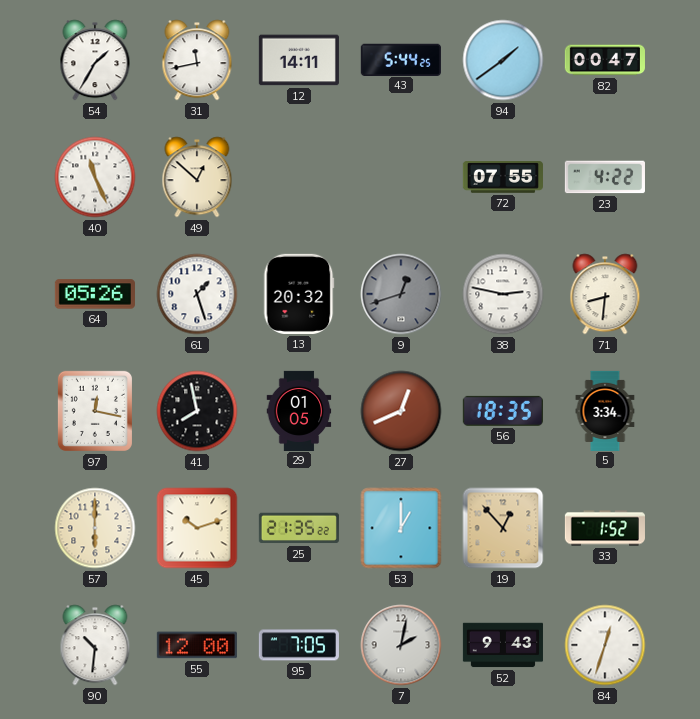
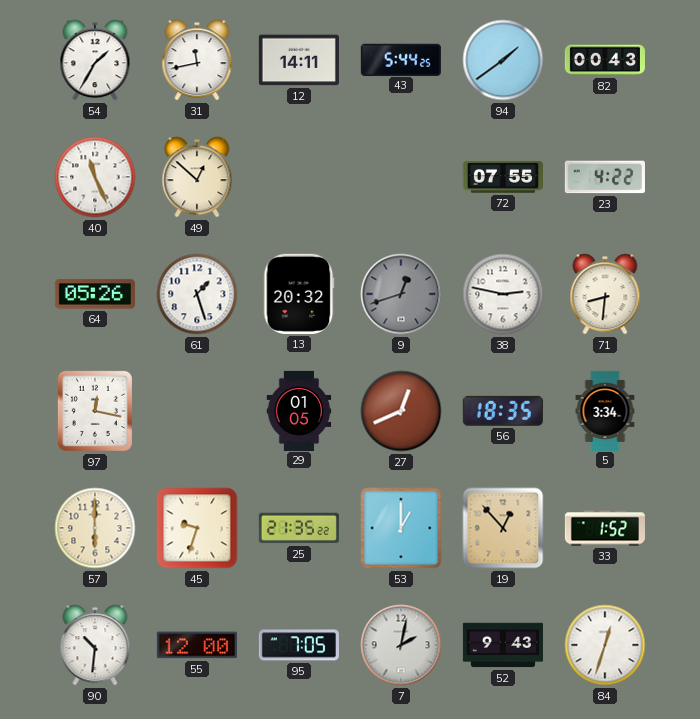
82: 00:47 -> 00:43 (605, 60)
41: 7:58 -> none (197, 411)
45: 10:12 -> 9:33 (197, 528)
